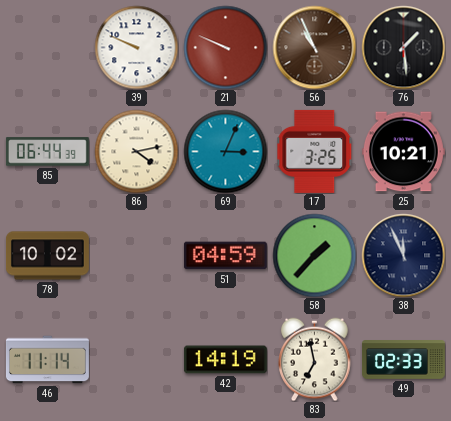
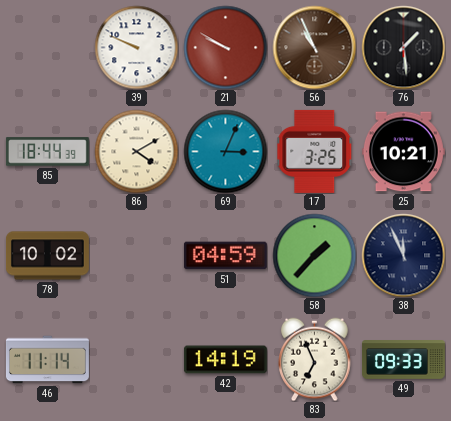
21: 9:49 -> 9:50 (225, 47)
85: 06:44 -> 18:44 (47, 152)
86: 4:13 -> 4:10 (136, 151)
83: 6:58 -> 6:56 (315, 359)
49: 02:33 -> 09:33 (403, 360)
